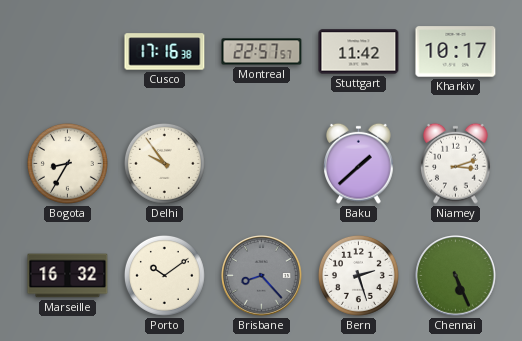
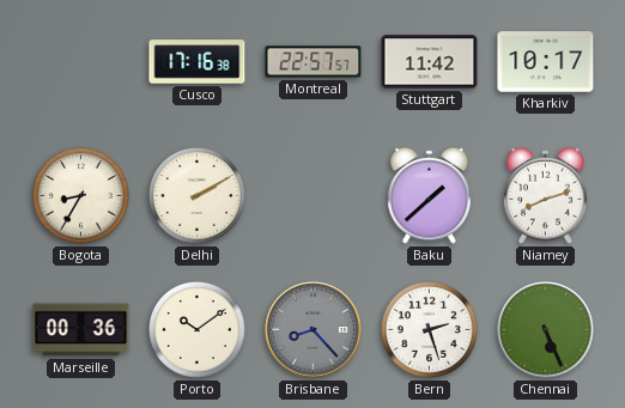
Delhi: 9:54 -> 2:10 (196, 195)
Niamey: 3:12 -> 8:12 (546, 195)
Marseille: 16:32 -> 00:36 (81, 330)
